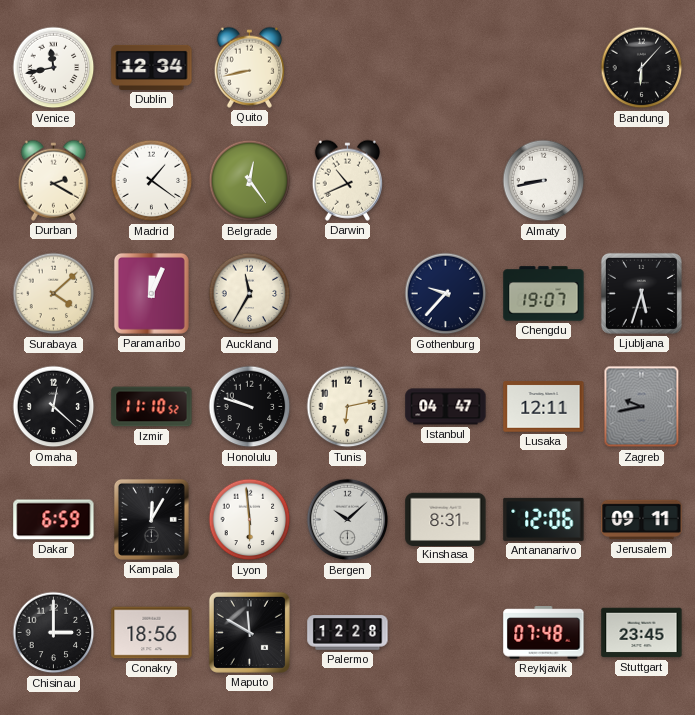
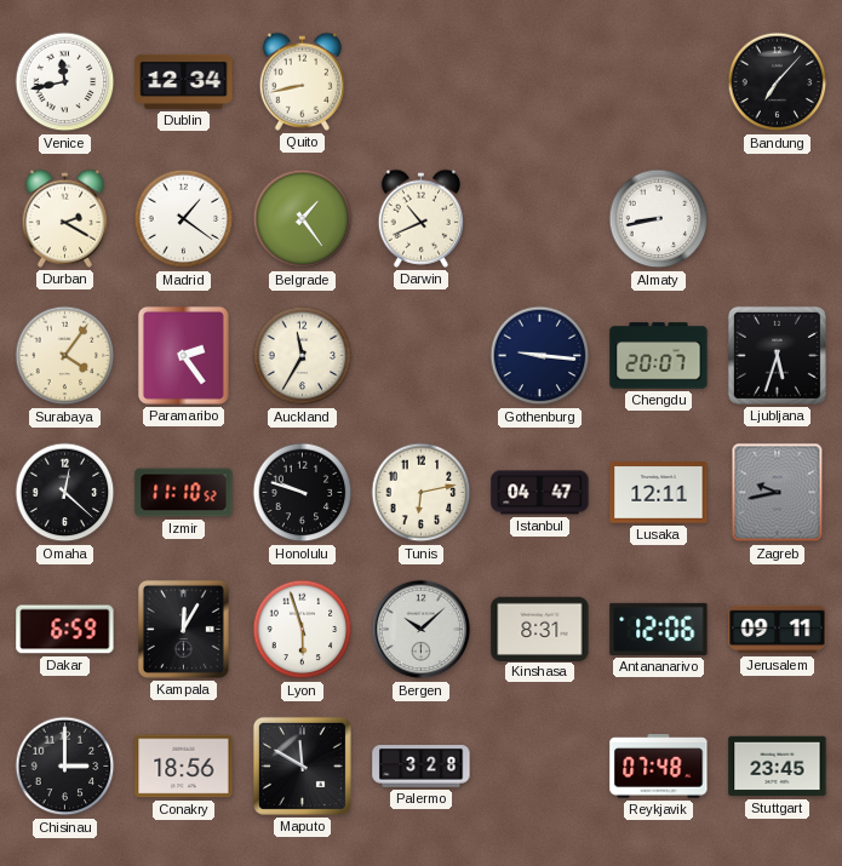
Bandung: 6:07 -> 7:07 (778, 82)
Belgrade: 12:24 -> 1:24 (303, 219)
Surabaya: 4:08 -> 4:06 (65, 356)
Paramaribo: 12:04 -> 2:24 (183, 355)
Gothenburg: 9:37 -> 9:16 (540, 356)
Chengdu: 19:07 -> 20:07 (659, 356)
Lyon: 5:59 -> 5:57 (303, 630)
Palermo: 12:28 -> 3:28 (422, 767)
